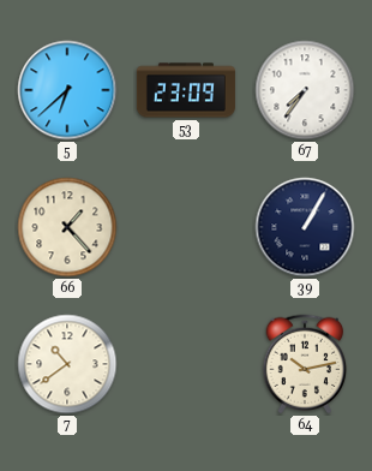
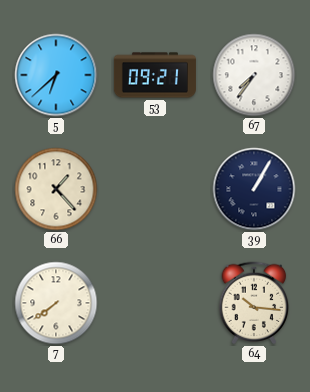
53: 23:09 -> 09:21 (155, 75)
7: 10:39 -> 7:39 (56, 303)
64: 10:13 -> 10:16 (254, 303)
